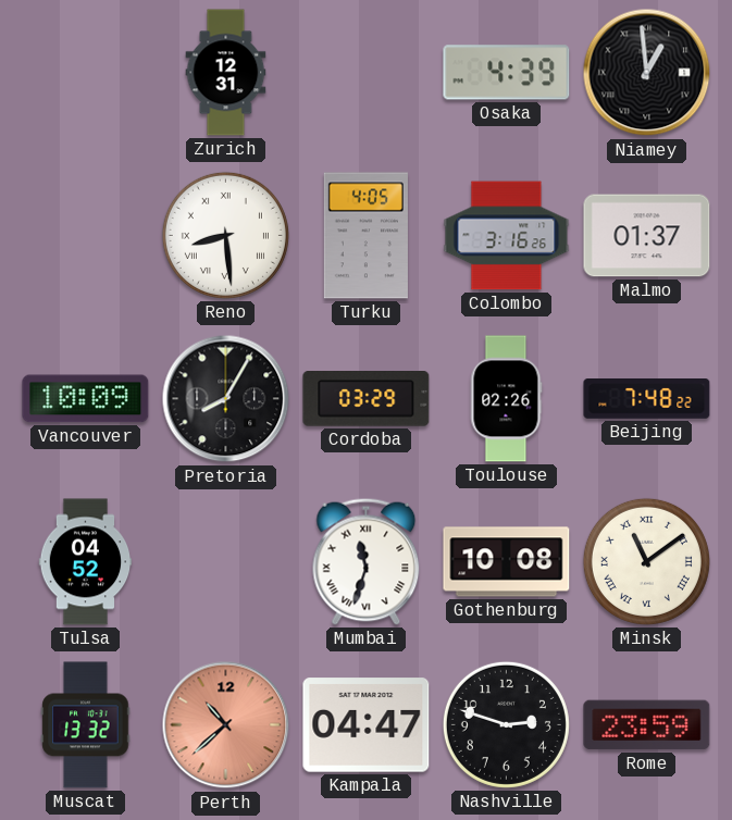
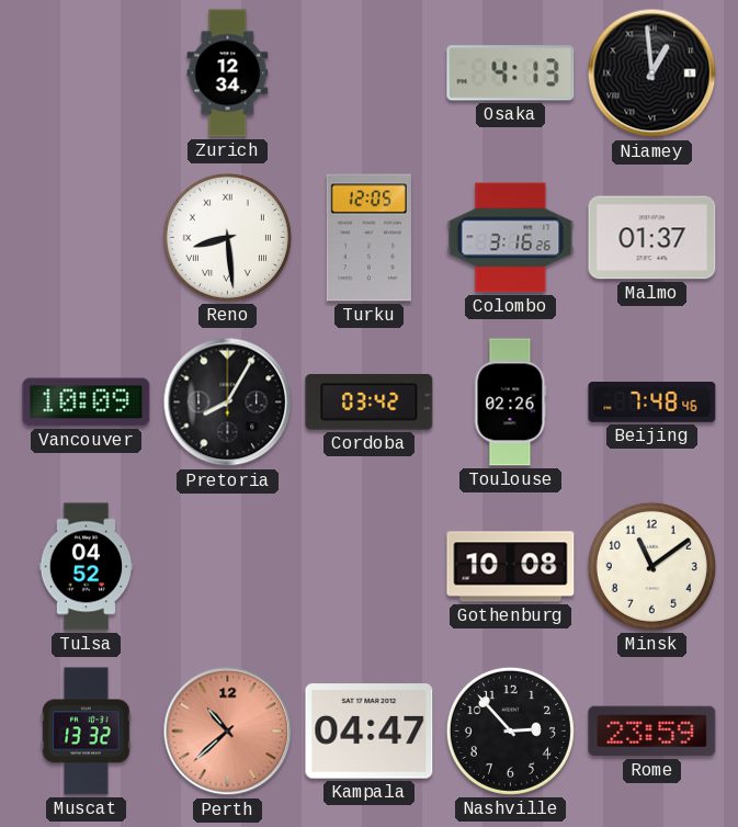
Zurich: 12:31 -> 12:34 (228, 73)
Osaka: 4:39 -> 4:13 (511, 73)
Turku: 4:05 -> 12:05 (368, 238)
Cordoba: 03:29 -> 03:42 (370, 403)
Beijing: 7:48:22 -> 7:48:46 (652, 403)
Mumbai: 11:33 -> none (367, 561)
Minsk numerals: Roman -> Arabic (651, 566)
Nashville: 2:48 -> 2:53 (510, 730)
